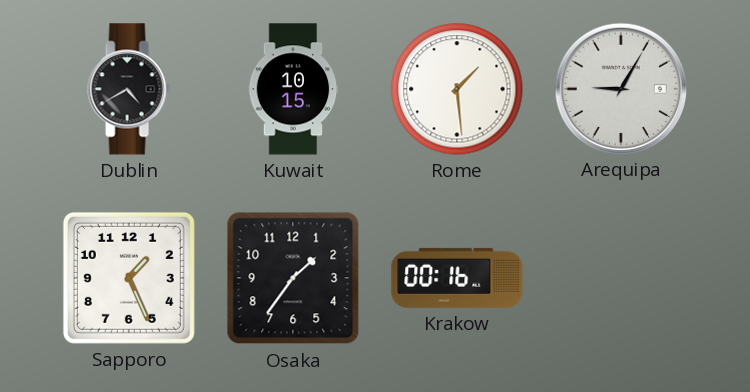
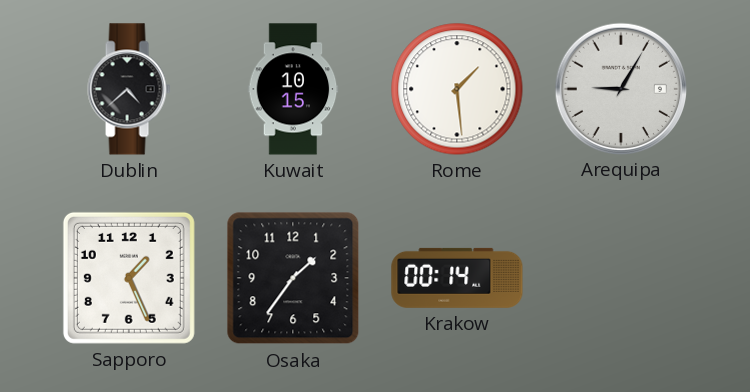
Dublin: 4:40 -> 4:38 (129, 89)
Krakow: 00:16 -> 00:14 (457, 278)
